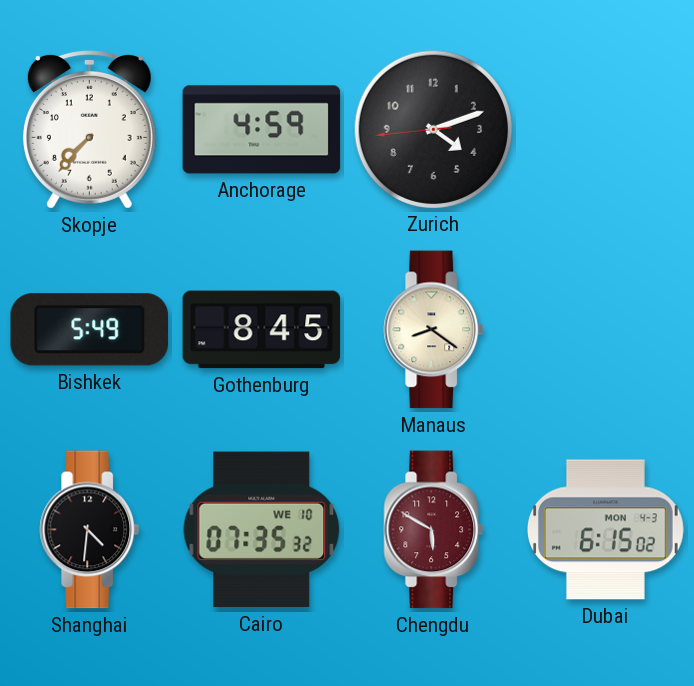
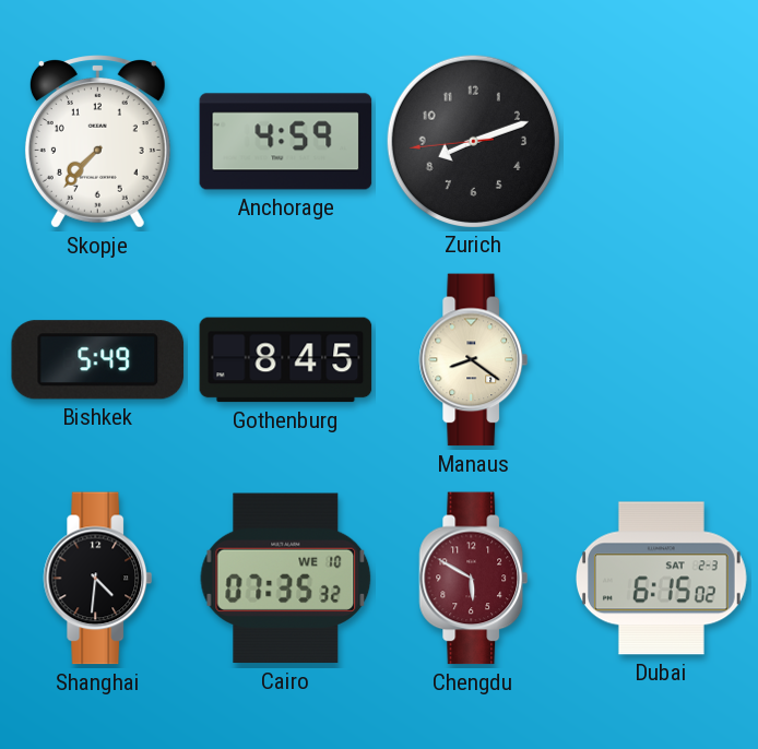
Zurich: 4:11 -> 8:11 (473, 141)
Dubai date: MON 4-3 -> SAT 2-3 (661, 579)
